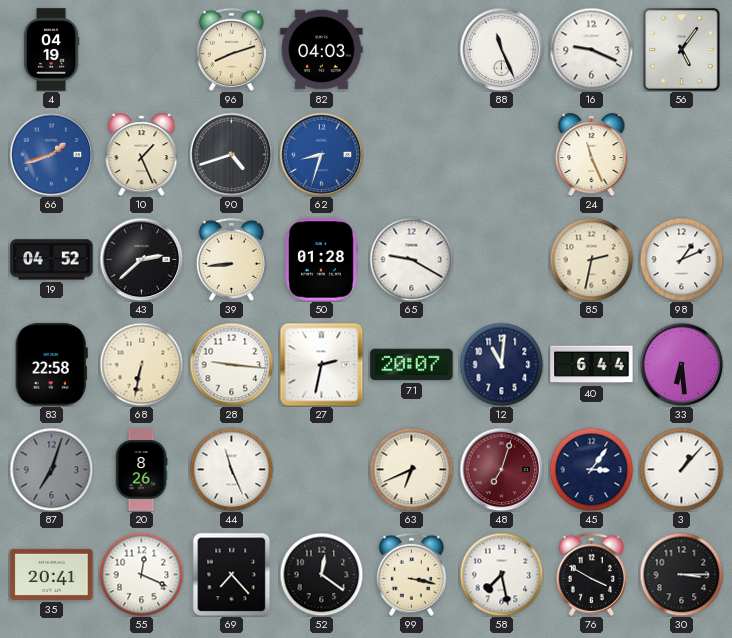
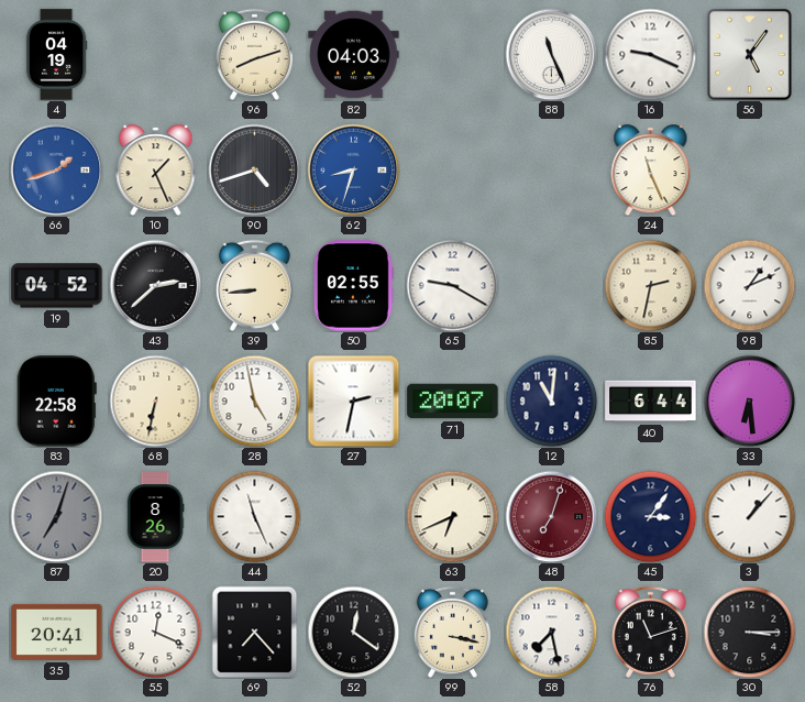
50: 01:28 -> 02:55 (354, 286)
28: 9:16 -> 4:58 (254, 401)
76: 3:50 -> 11:12 (650, 632)
